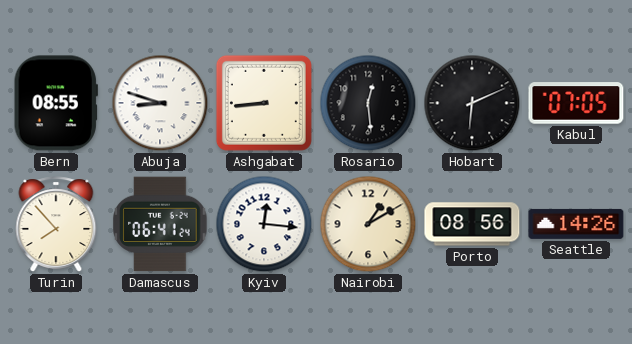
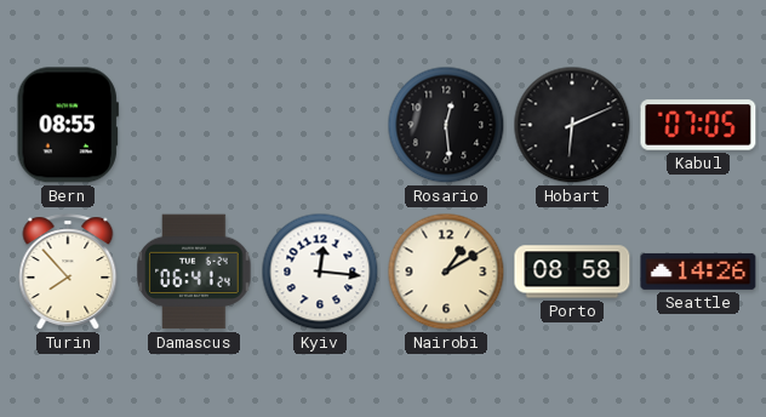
Abuja: 8:48 -> none (160, 103)
Ashgabat: 8:44 -> none (264, 103)
Porto: 08:56 -> 08:58 (572, 272)
